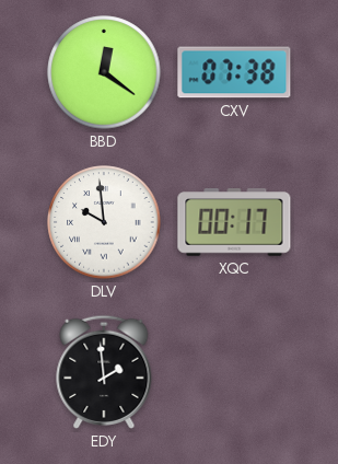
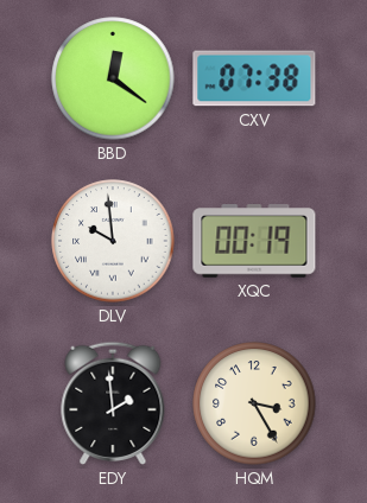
XQC: 00:17 -> 00:19 (254, 241)
HQM: none -> 3:25 (254, 403)
